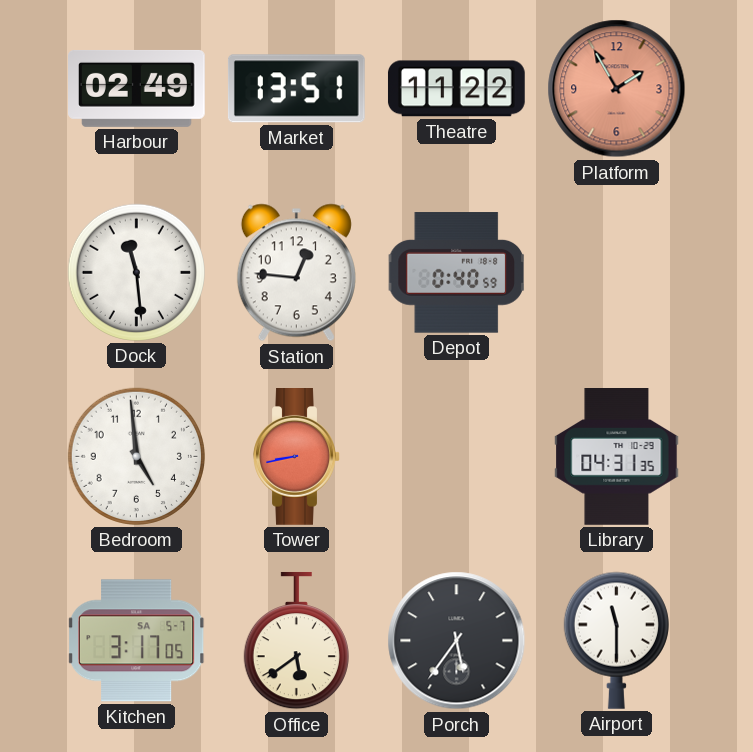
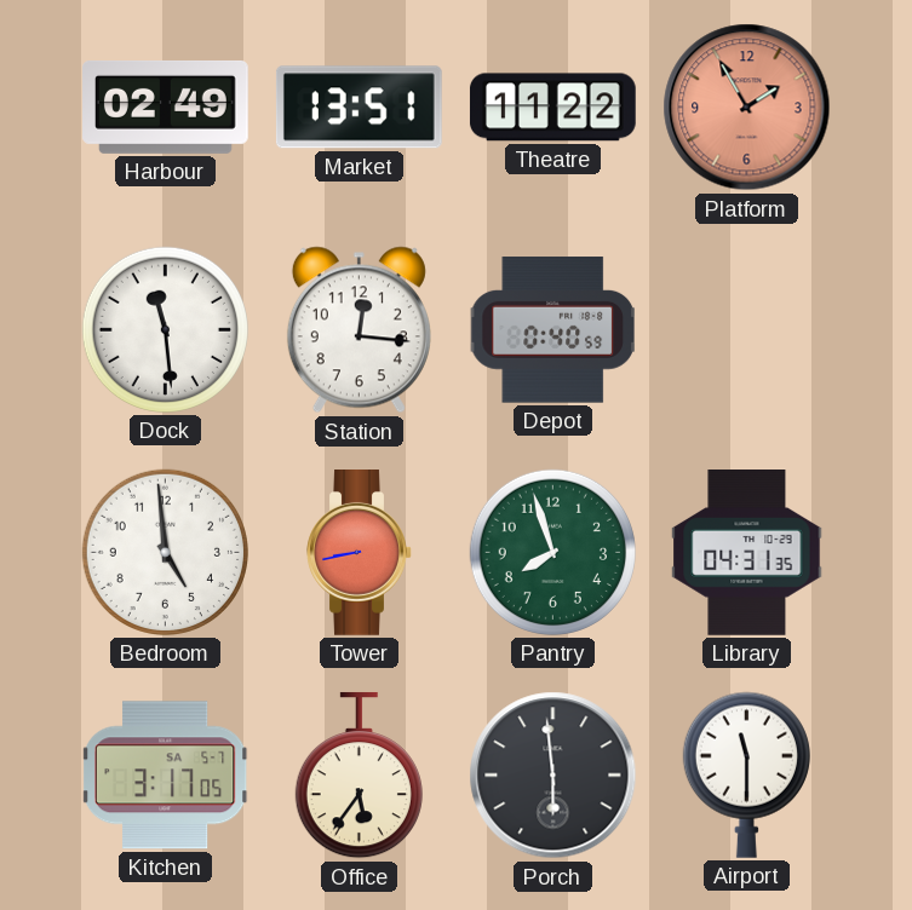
Station: 12:46 -> 12:16 (359, 330)
Pantry: none -> 7:57 (552, 552)
Office: 5:39 -> 5:36 (359, 776)
Porch: 5:36 -> 5:59 (553, 776)
